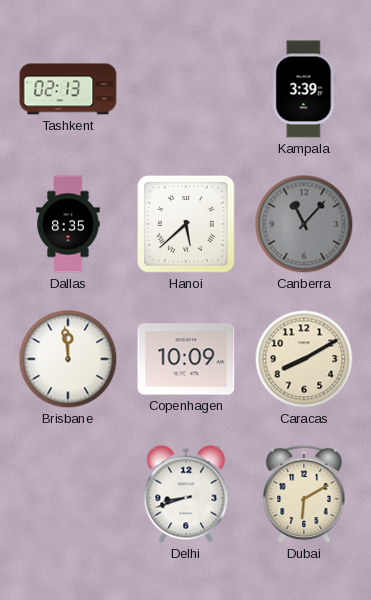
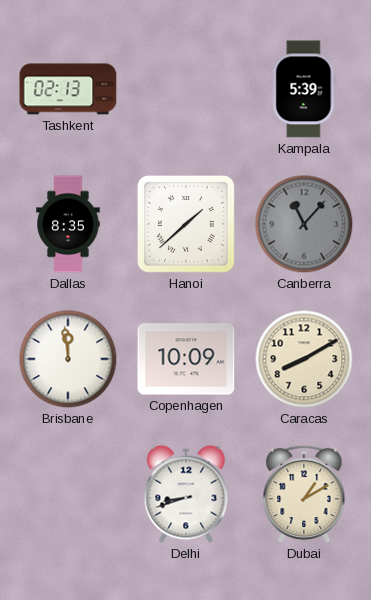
Kampala: 3:39 -> 5:39 (304, 89)
Hanoi: 5:38 -> 1:38 (186, 224)
Dubai: 6:10 -> 1:10 (304, 494)
